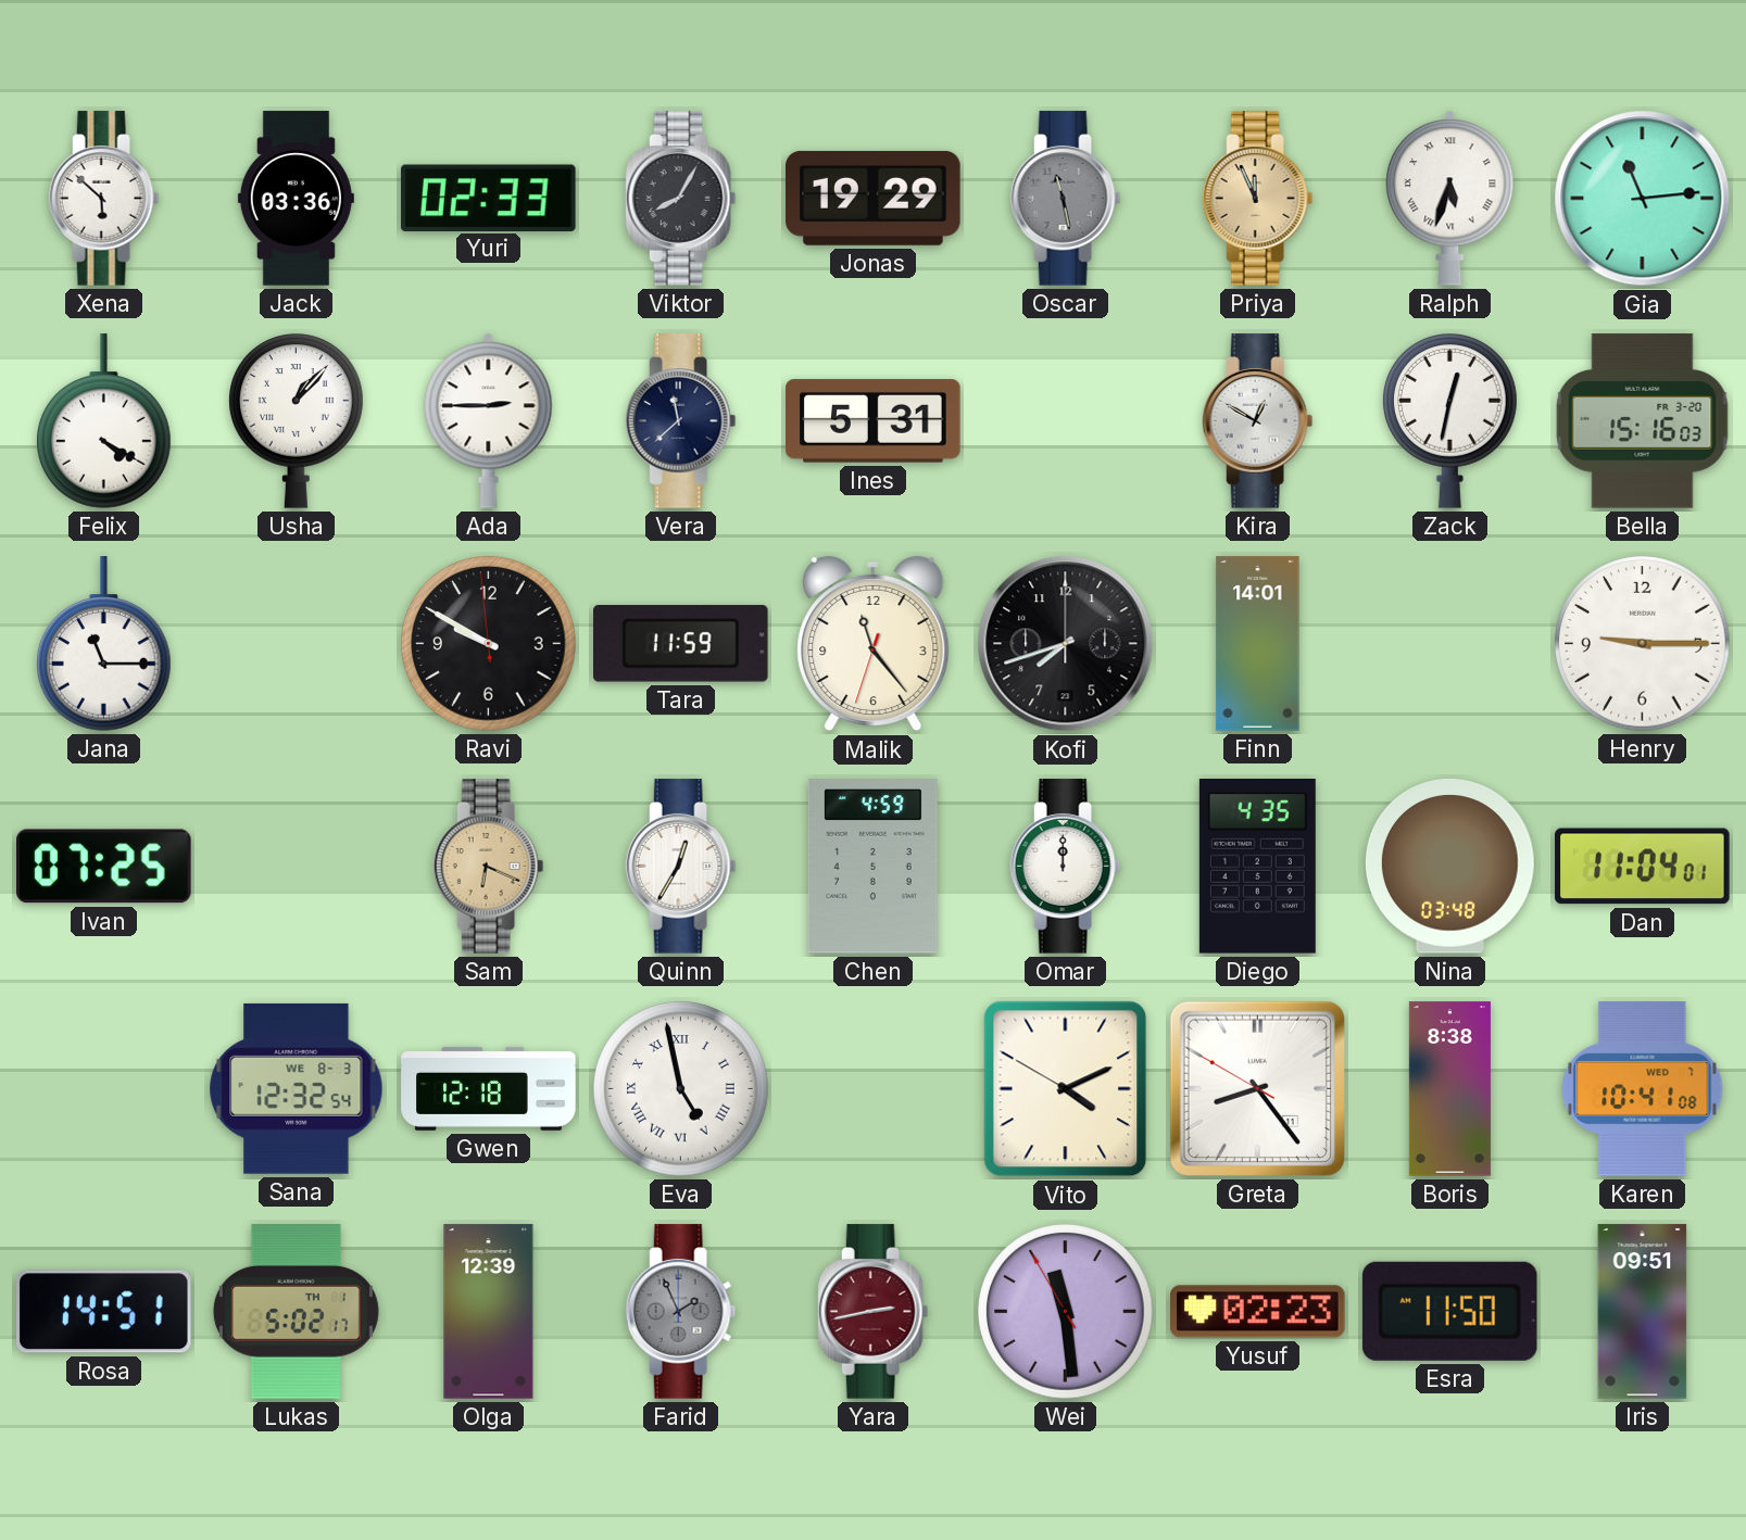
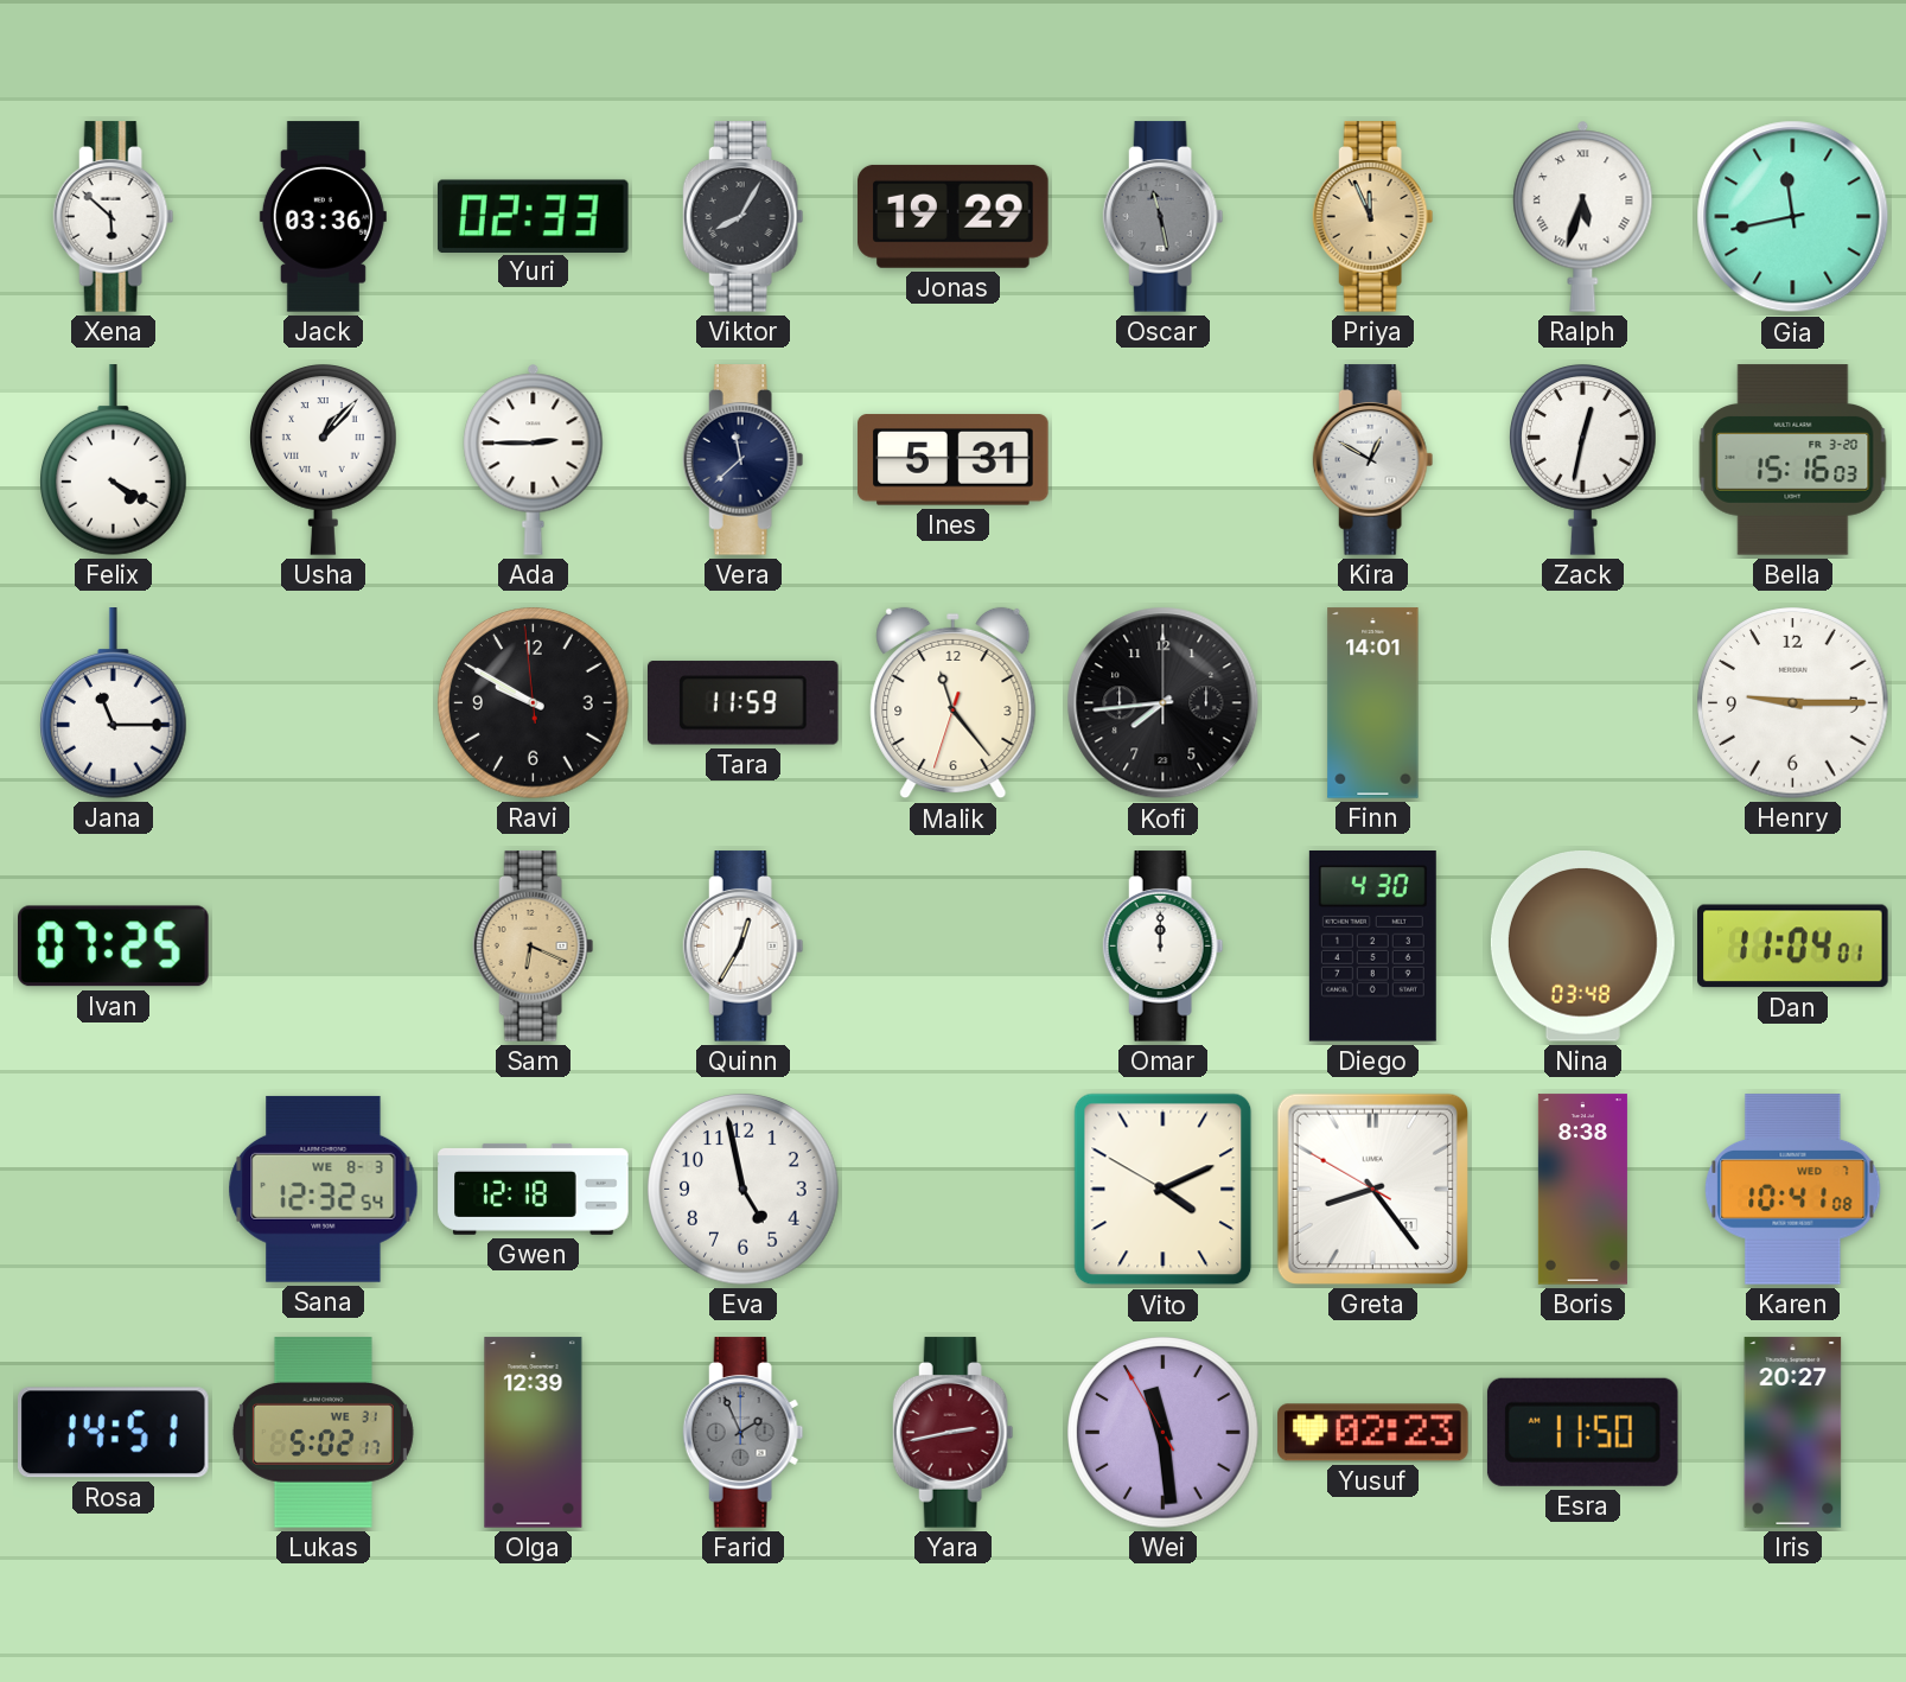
Gia: 11:14 -> 11:43 (1793, 217)
Kofi: 7:42 -> 7:44 (1164, 703)
Chen: 4:59 -> none (872, 867)
Diego: 4:35 -> 4:30 (1372, 947)
Eva numerals: Roman -> Arabic (744, 1190)
Lukas date: TH 1 -> WE 31 (323, 1433)
Iris: 09:51 -> 20:27 (1793, 1433)
